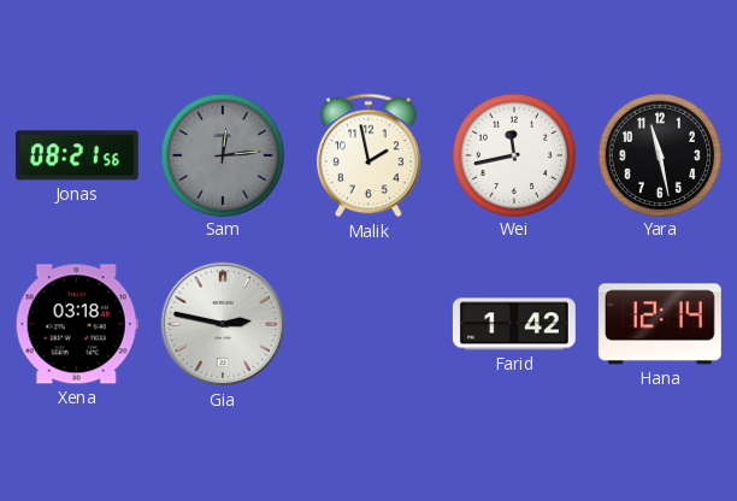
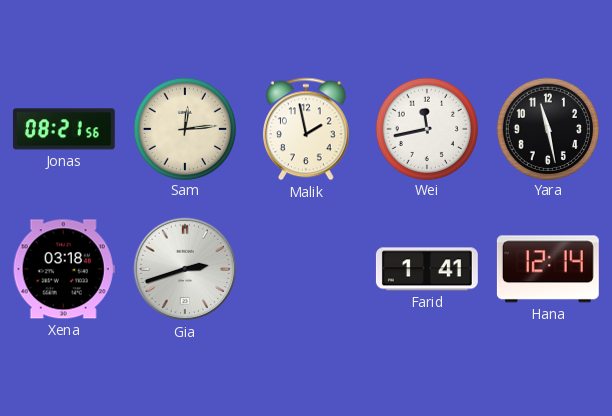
Sam dial: grey -> cream (184, 128)
Gia: 2:47 -> 2:42 (185, 269)
Farid: 1:42 -> 1:41 (427, 269)
